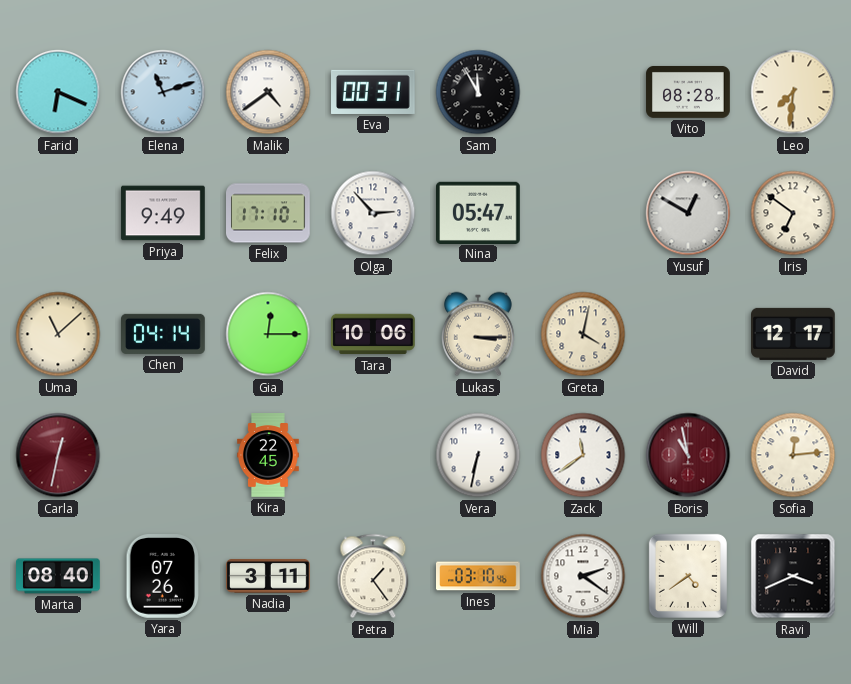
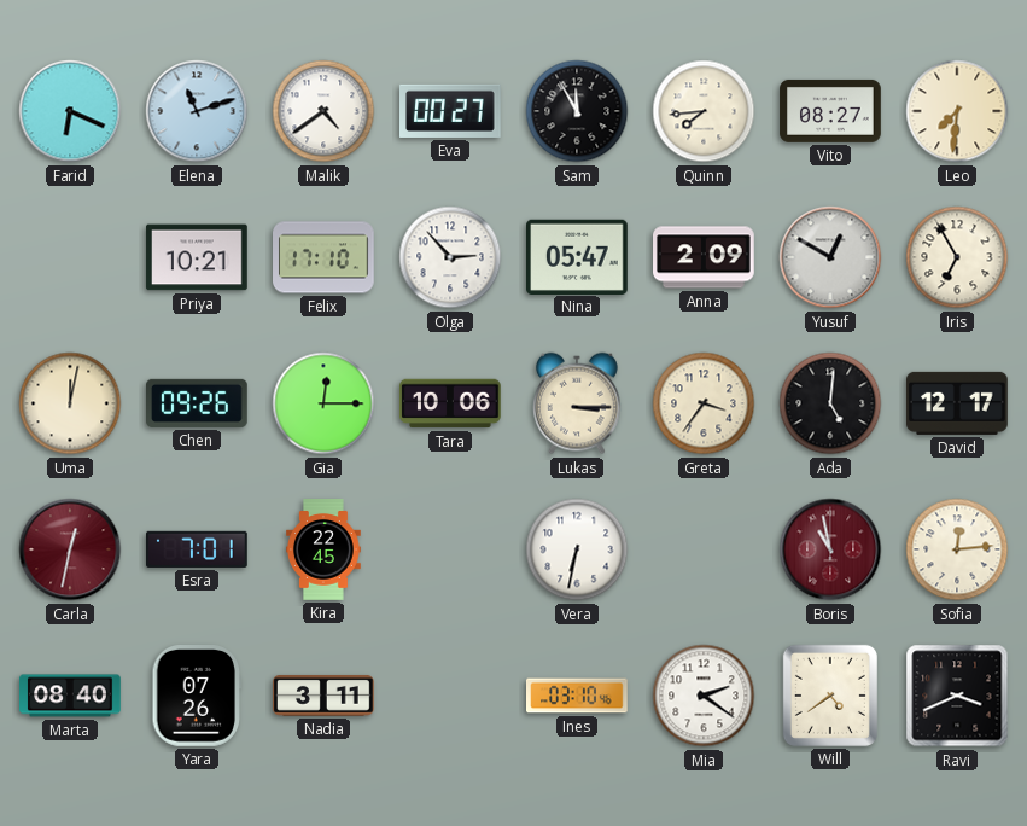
Eva: 00:31 -> 00:27 (451, 111)
Quinn: none -> 7:44 (704, 111)
Vito: 08:28 -> 08:27 (830, 111)
Priya: 9:49 -> 10:21 (197, 257)
Anna: none -> 2:09 (705, 257)
Iris: 6:51 -> 6:55 (957, 257)
Uma: 11:08 -> 12:02 (70, 403)
Chen: 04:14 -> 09:26 (198, 403)
Greta: 4:02 -> 3:36 (704, 403)
Ada: none -> 5:01 (830, 403)
Esra: none -> 7:01 (198, 549)
Zack: 11:39 -> none (583, 455)
Petra: 1:24 -> none (373, 576)
